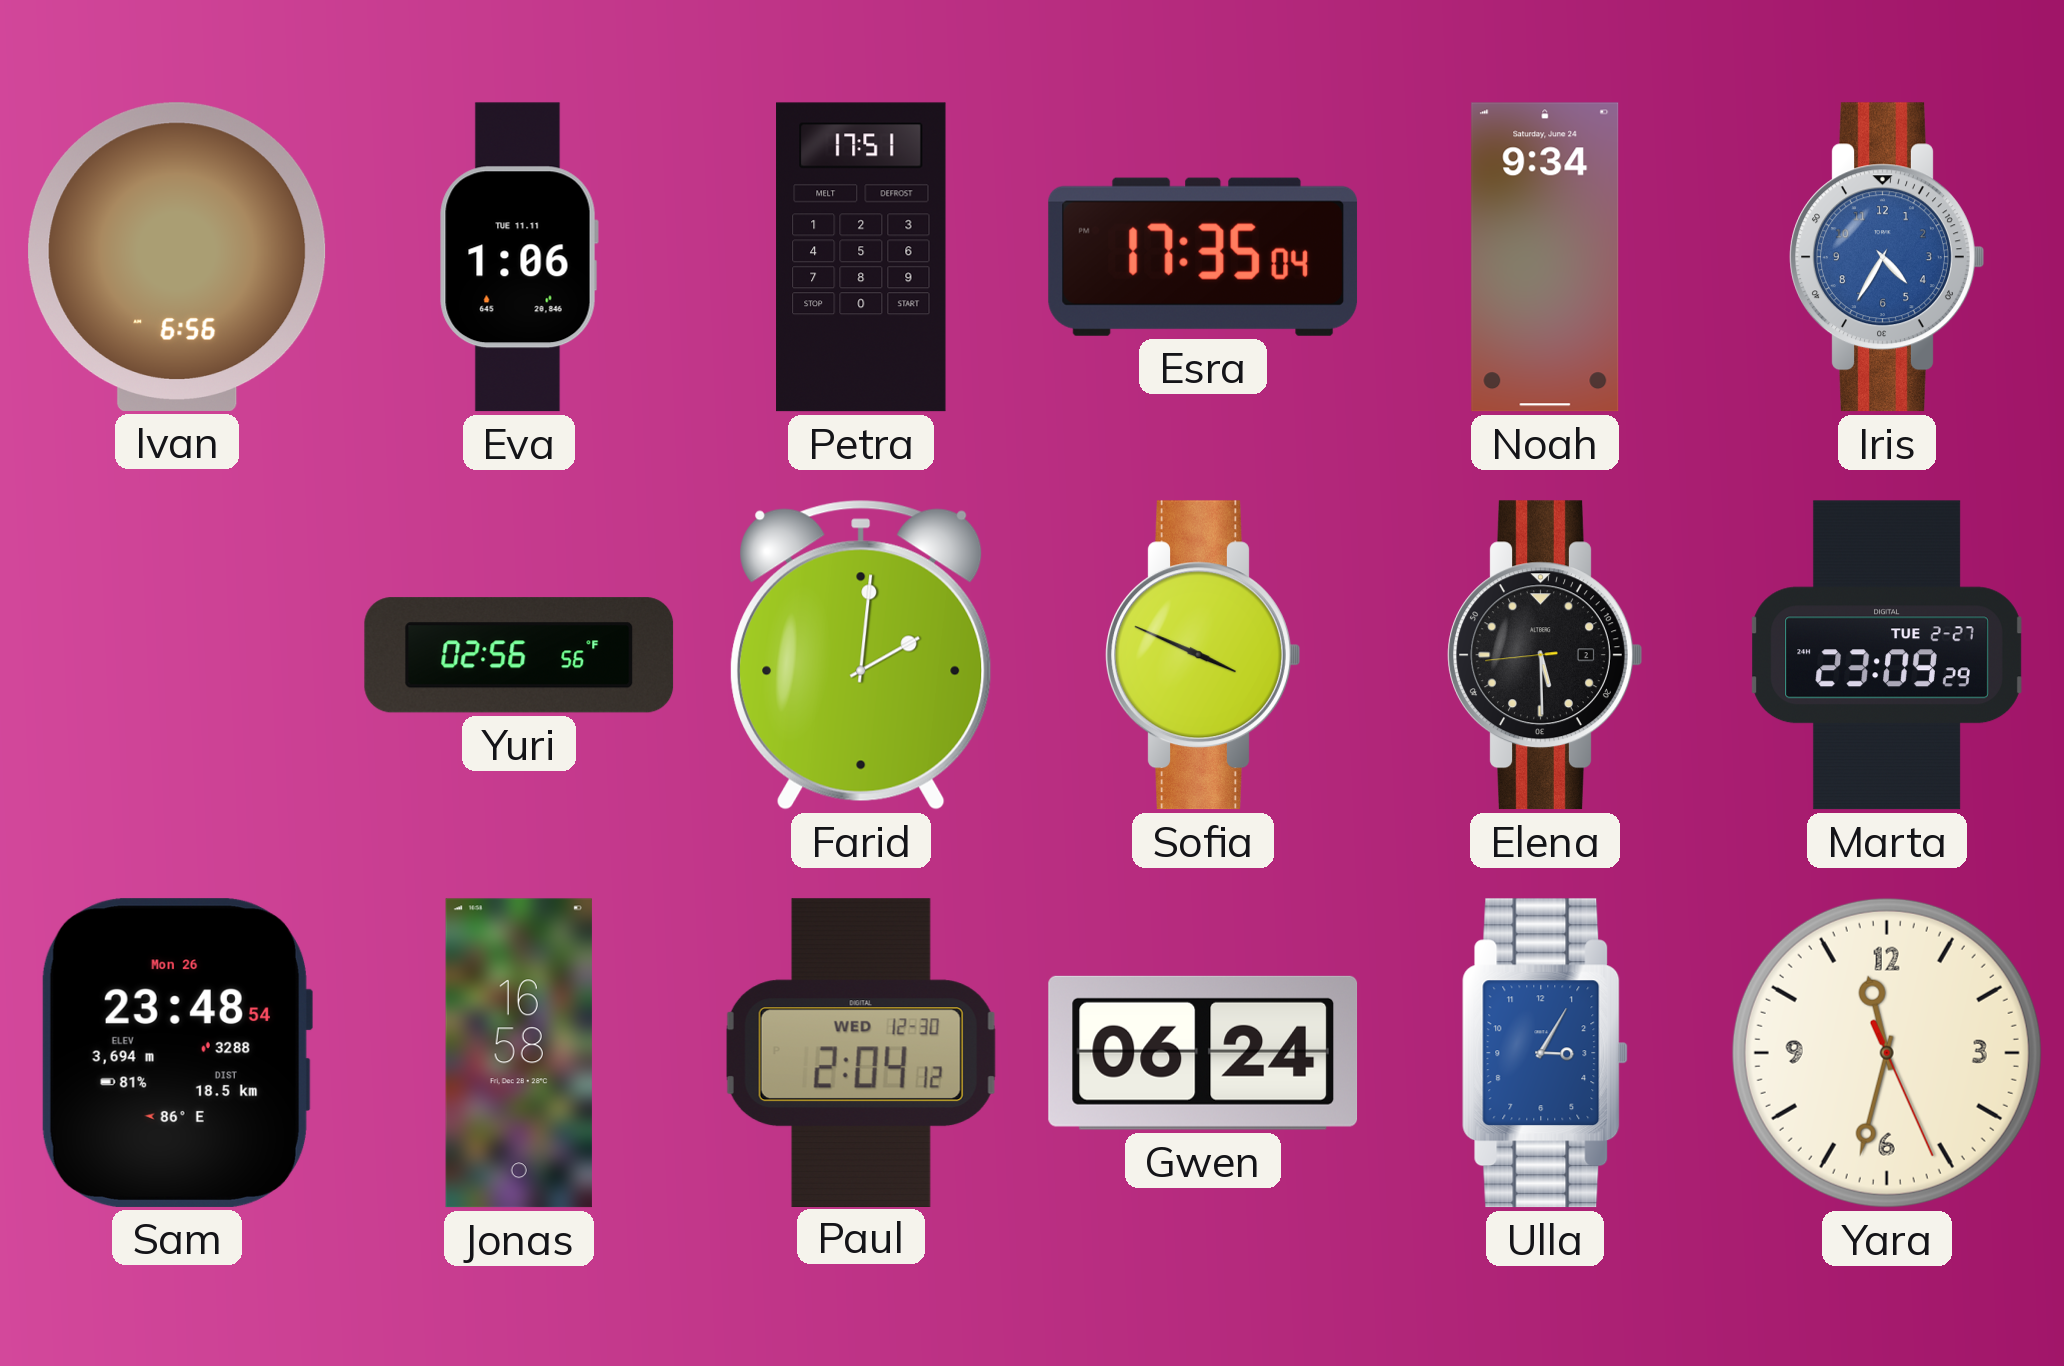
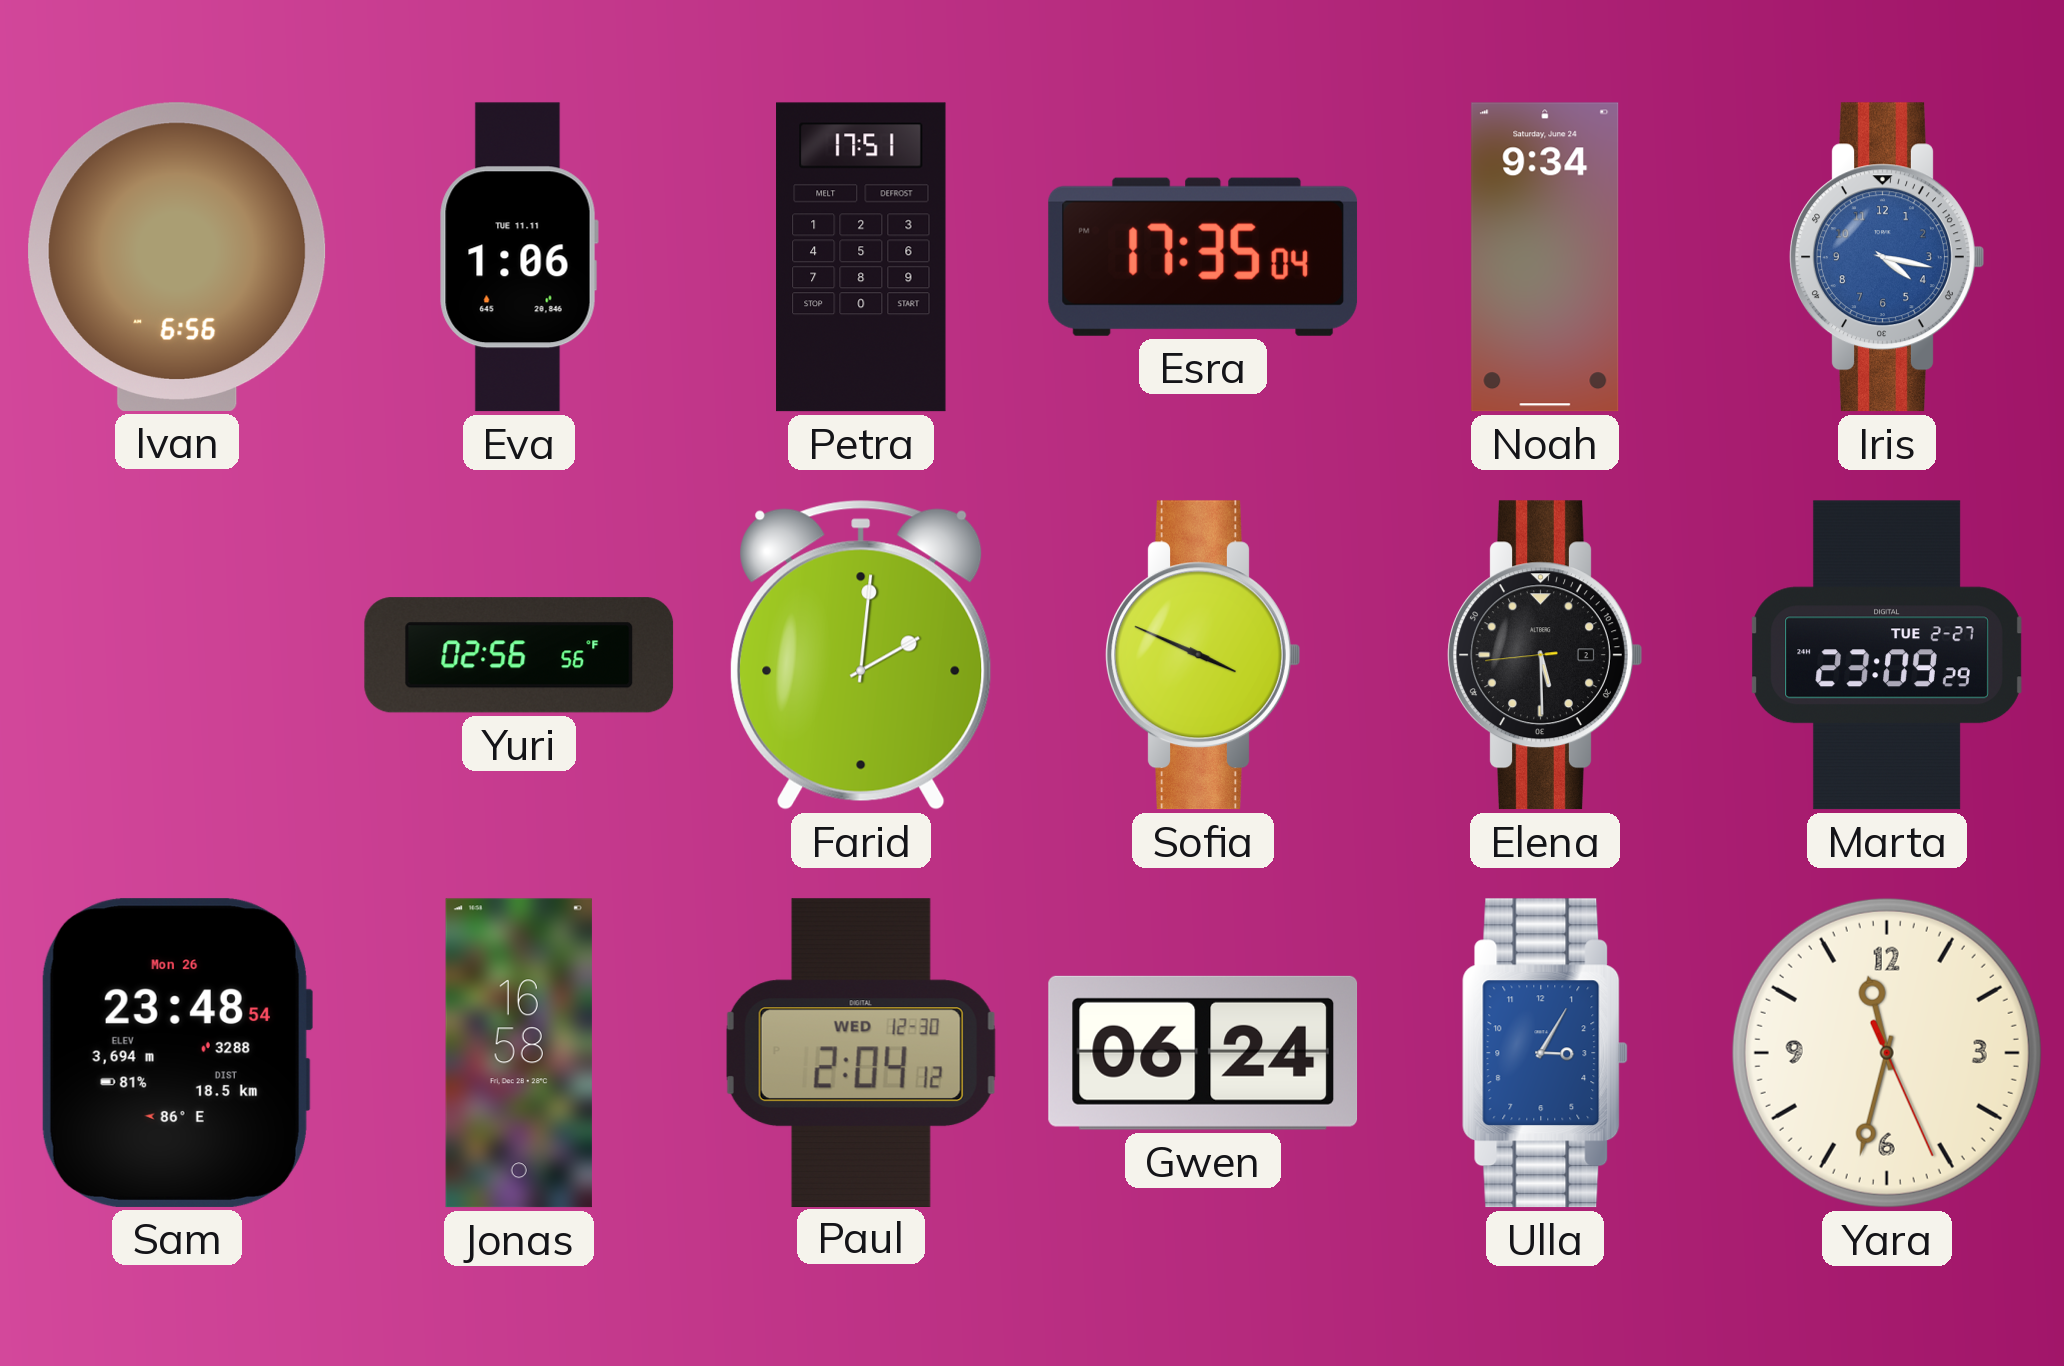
Iris: 4:35 -> 4:17 (1887, 257)
